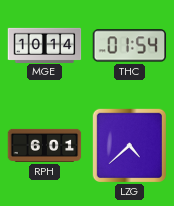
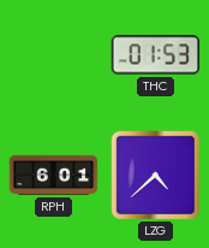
MGE: 10:14 -> none (45, 45)
THC: 01:54 -> 01:53 (156, 55)
